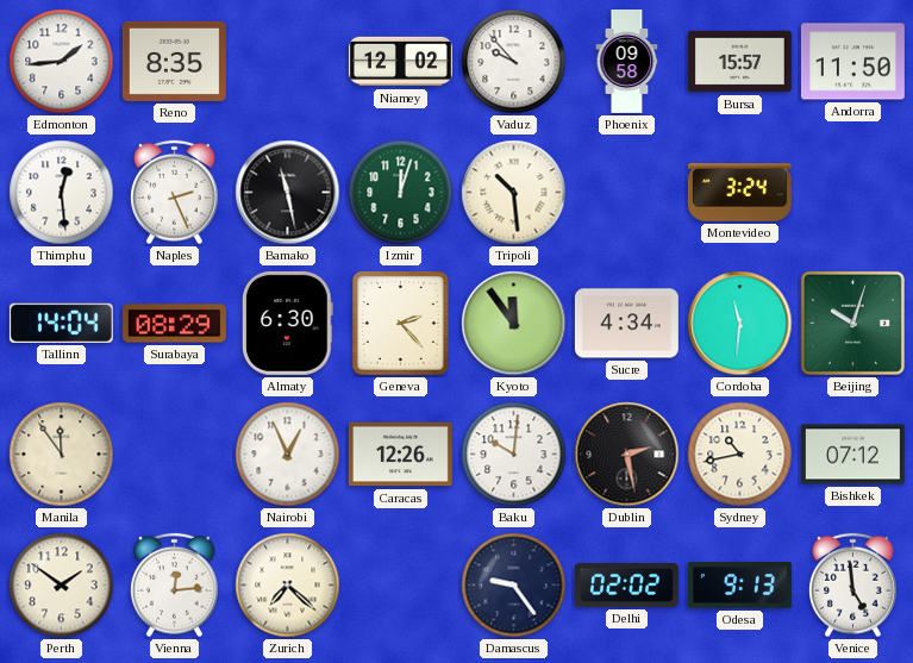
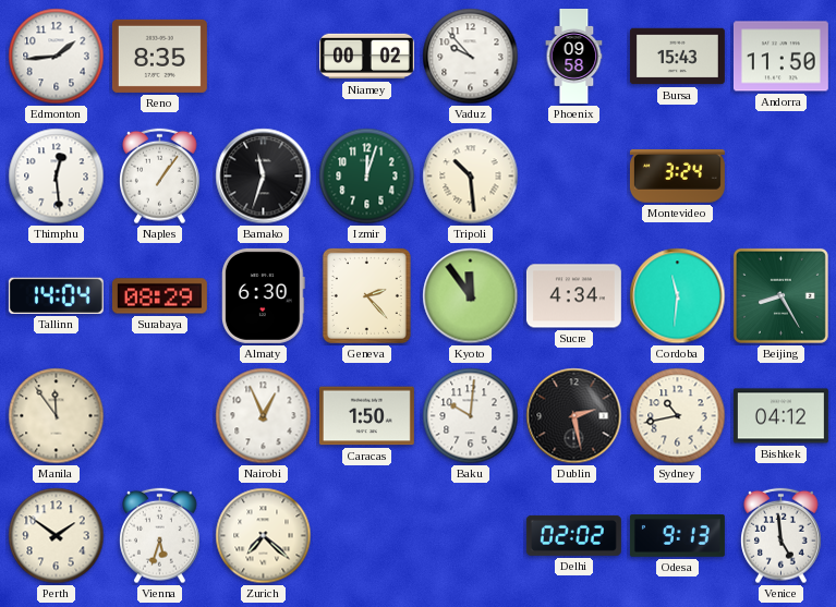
Niamey: 12:02 -> 00:02 (366, 57)
Bursa: 15:57 -> 15:43 (677, 57)
Naples: 2:26 -> 1:06 (160, 177)
Bamako: 11:28 -> 11:33 (264, 177)
Beijing: 10:03 -> 8:25 (780, 295)
Caracas: 12:26 -> 1:50 (366, 416)
Bishkek: 07:12 -> 04:12 (780, 416)
Vienna: 12:14 -> 5:33 (160, 536)
Damascus: 9:24 -> none (514, 586)
